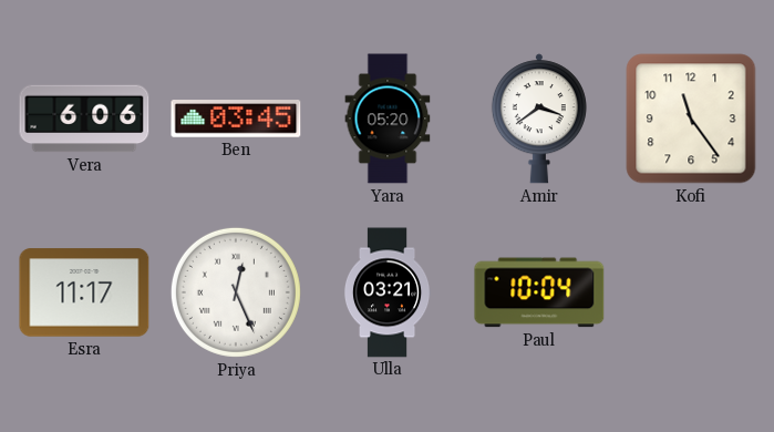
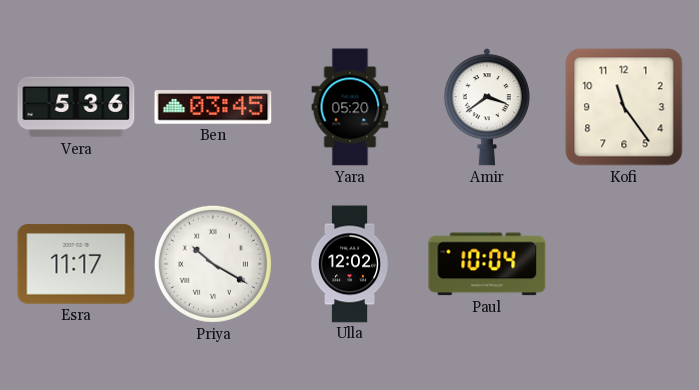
Vera: 6:06 -> 5:36 (76, 107)
Priya: 12:26 -> 10:20 (213, 264)
Ulla: 03:21 -> 12:02 (350, 264)
